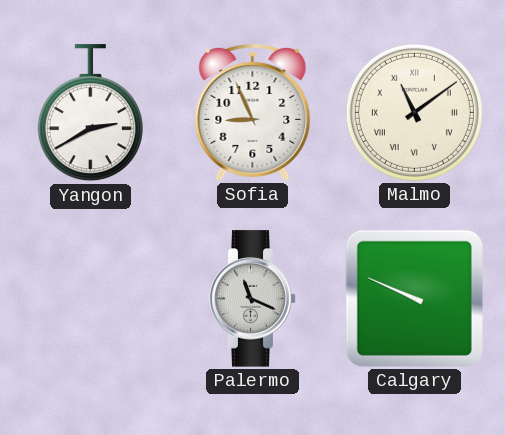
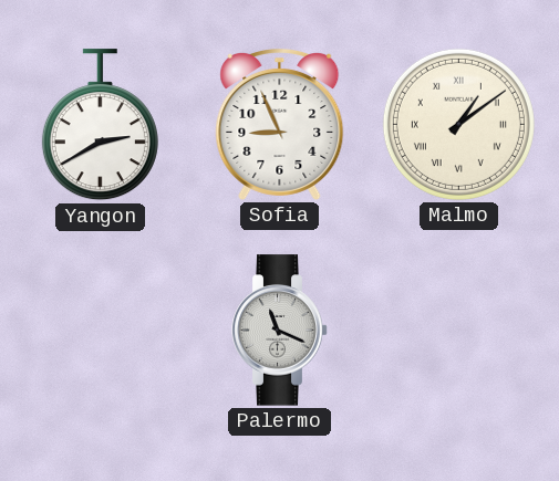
Malmo: 11:09 -> 1:09 (458, 124)
Calgary: 9:49 -> none (414, 298)
